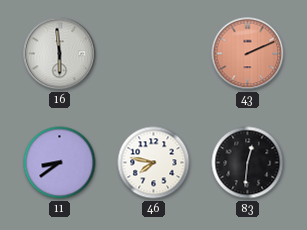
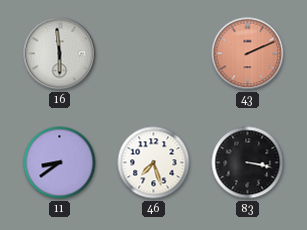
46: 7:47 -> 7:27 (154, 163)
83: 12:31 -> 3:17 (248, 163)
